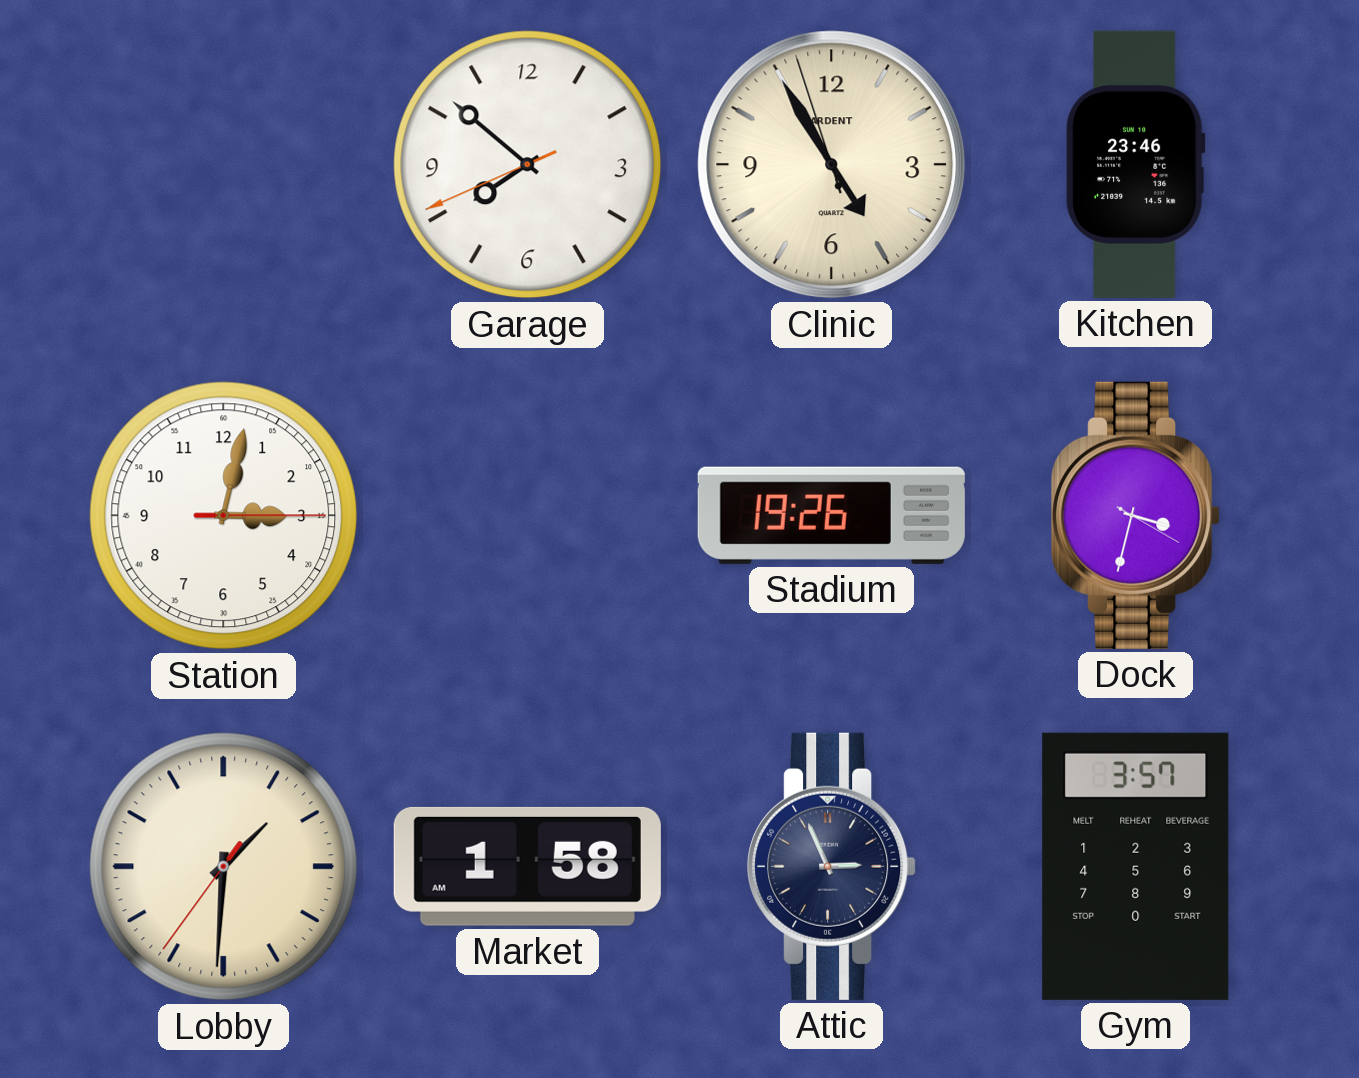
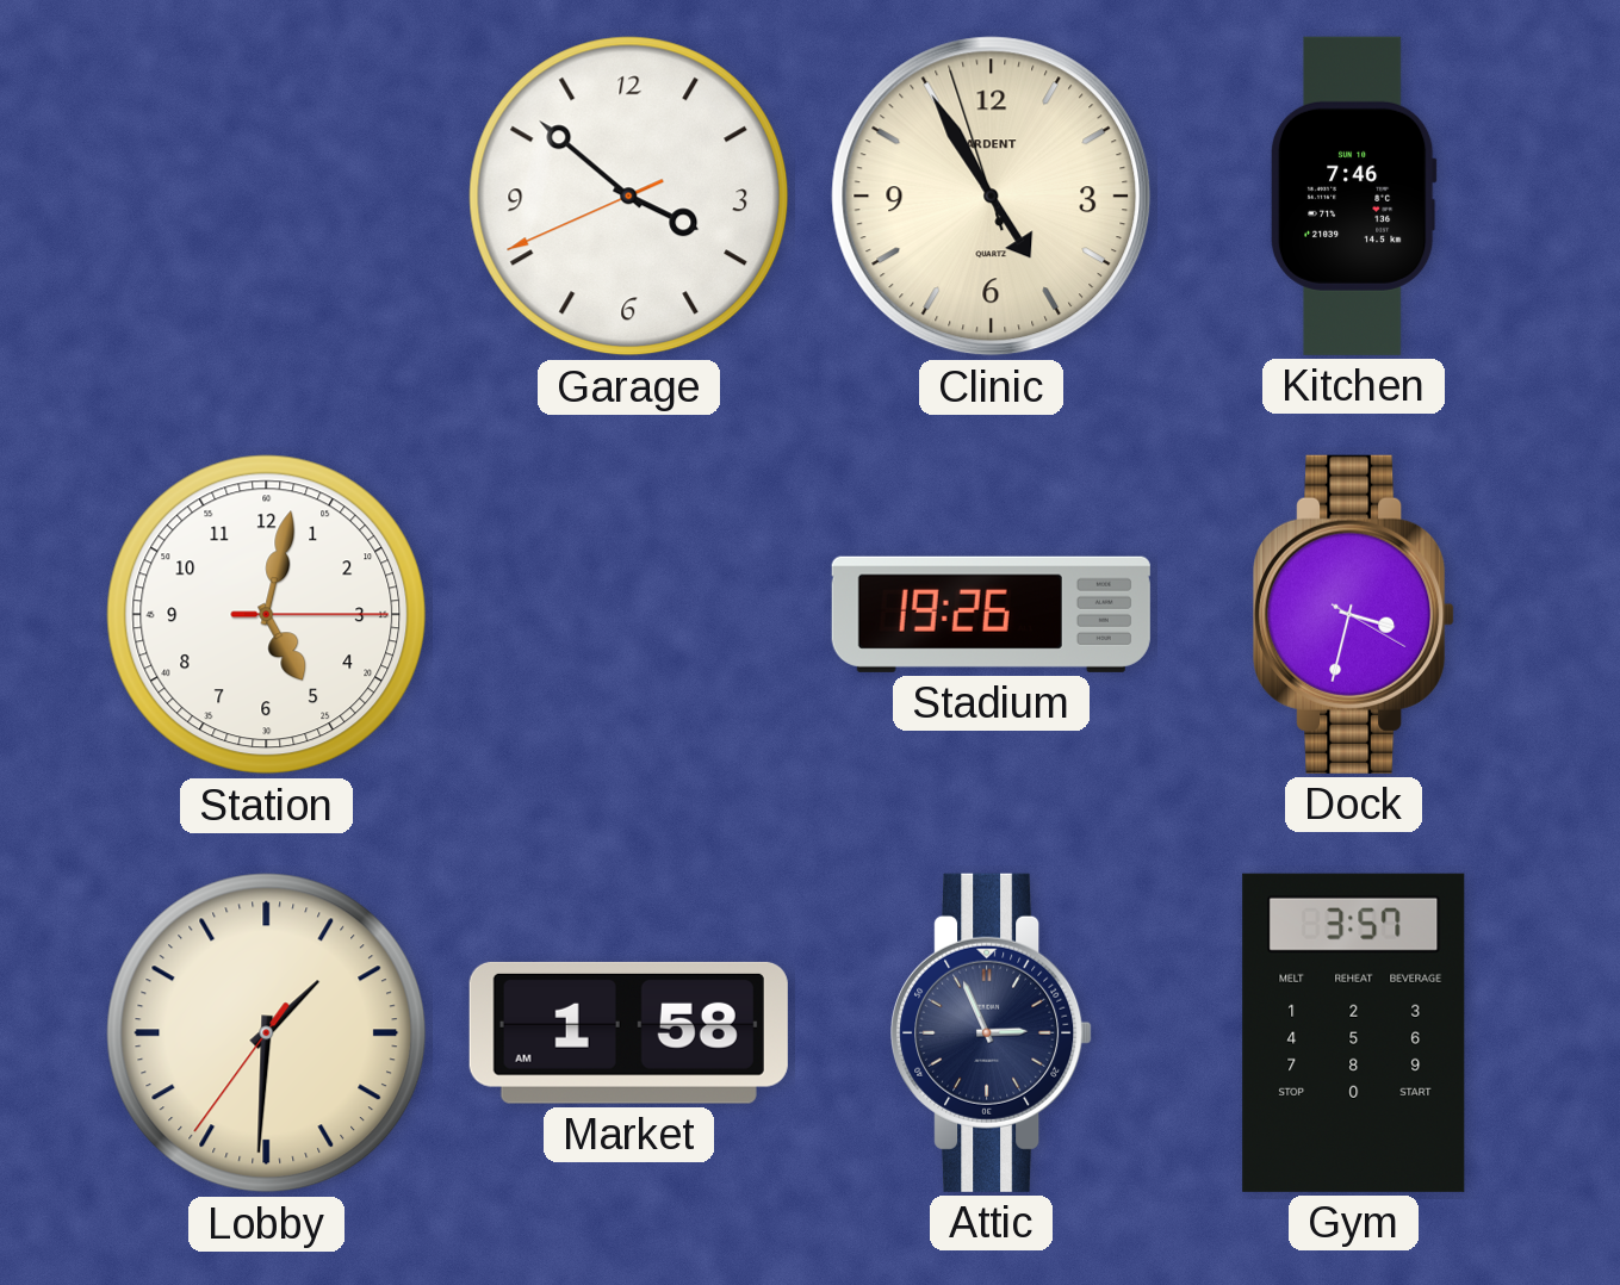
Garage: 7:51 -> 3:51 (629, 197)
Kitchen: 23:46 -> 7:46 (1353, 195)
Station: 3:02 -> 5:02 (267, 615)
